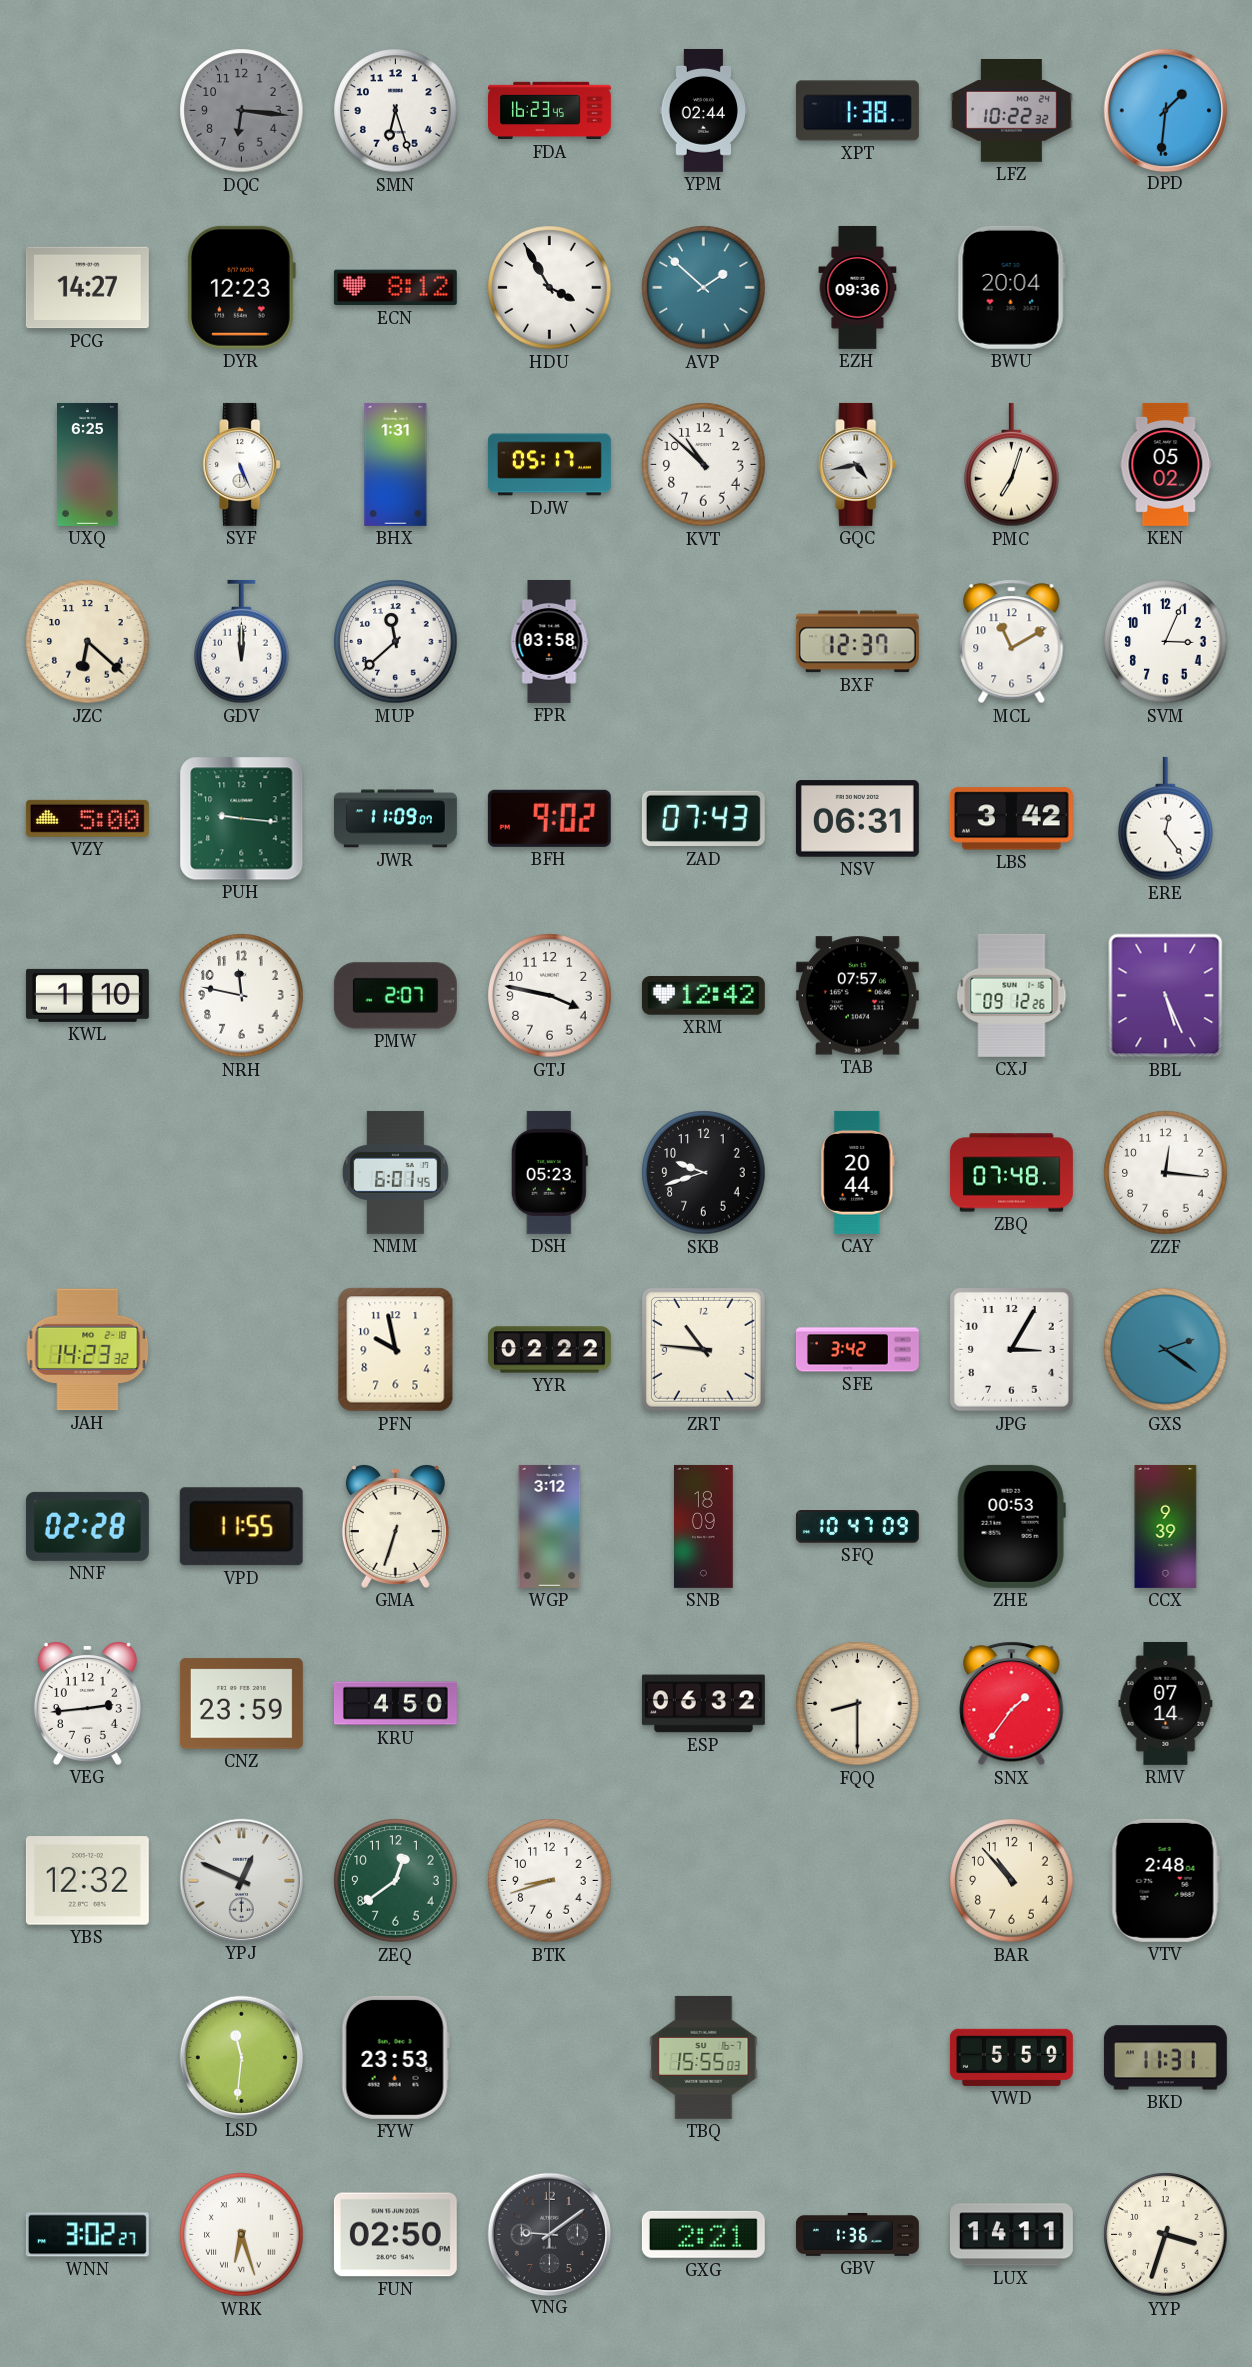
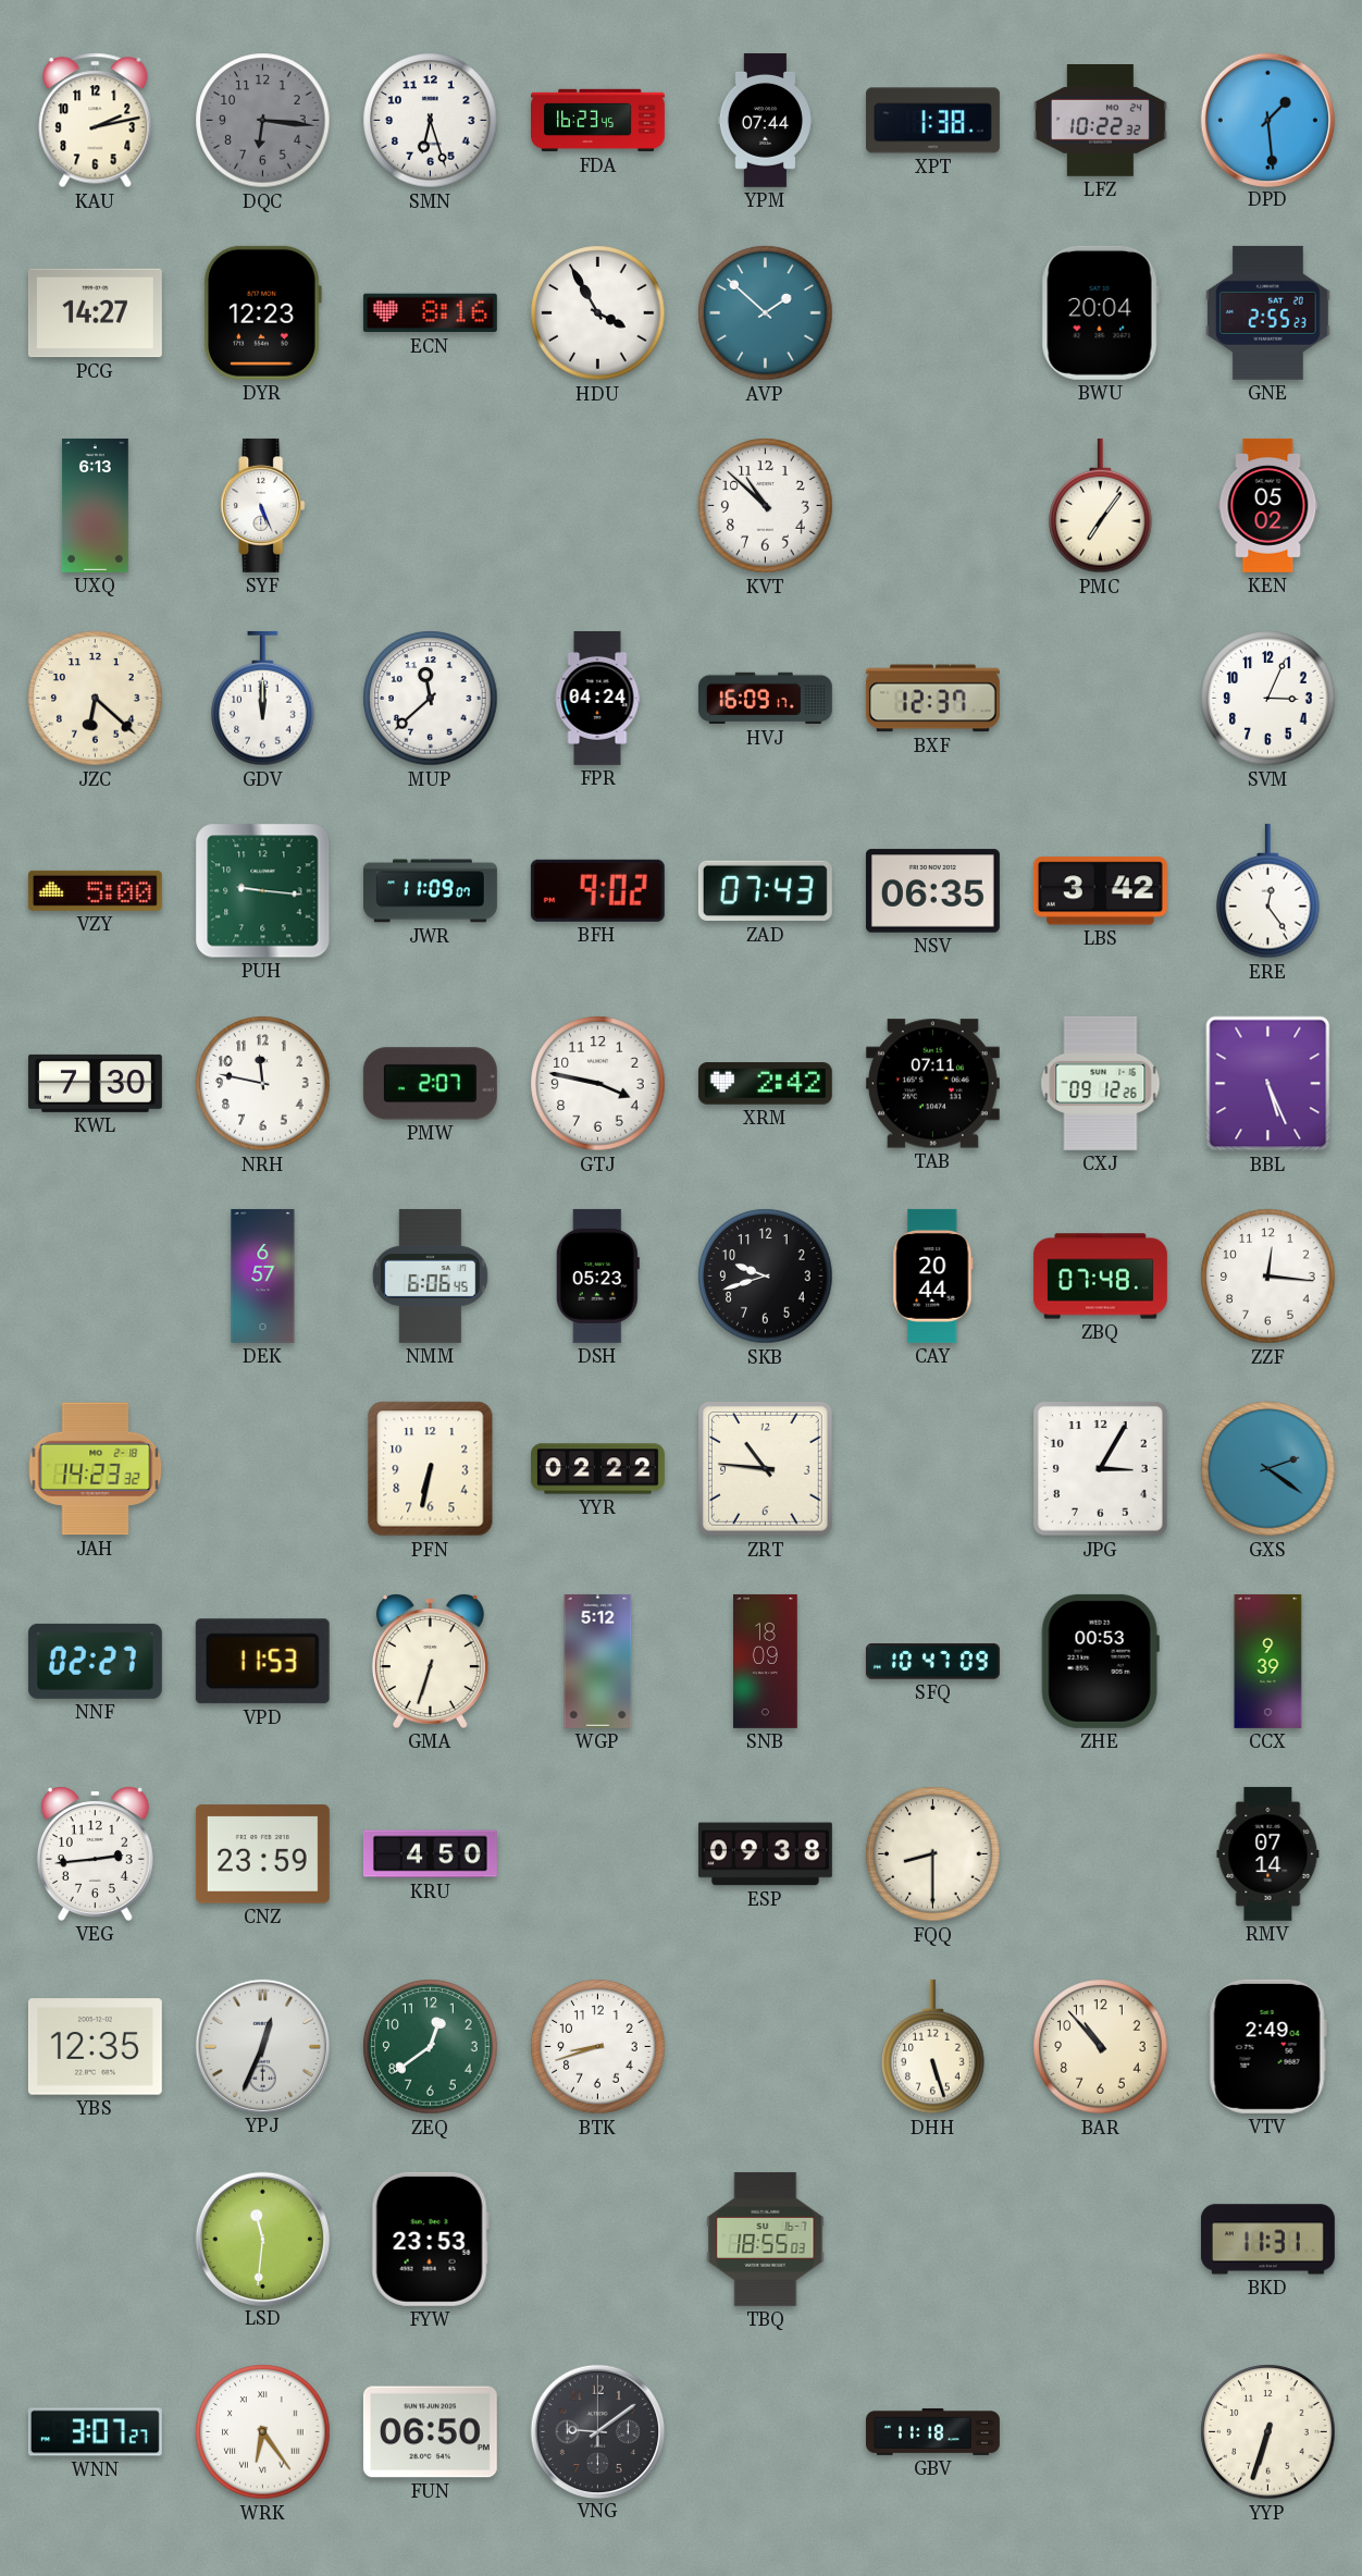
KAU: none -> 2:13 (96, 121)
YPM: 02:44 -> 07:44 (765, 120)
DPD: 1:31 -> 1:29 (1267, 120)
ECN: 8:12 -> 8:16 (430, 313)
EZH: 09:36 -> none (858, 287)
GNE: none -> 2:55 (1268, 312)
UXQ: 6:25 -> 6:13 (96, 505)
BHX: 1:31 -> none (396, 464)
DJW: 05:17 -> none (549, 465)
GQC: 4:43 -> none (858, 464)
PMC: 7:03 -> 7:06 (1101, 506)
FPR: 03:58 -> 04:24 (597, 698)
HVJ: none -> 16:09 (765, 699)
MCL: 11:10 -> none (1012, 642)
NSV: 06:31 -> 06:35 (932, 891)
KWL: 1:10 -> 7:30 (95, 1083)
XRM: 12:42 -> 2:42 (765, 1084)
TAB: 07:57 -> 07:11 (932, 1084)
DEK: none -> 6:57 (263, 1275)
NMM: 6:01 -> 6:06 (430, 1275)
PFN: 9:58 -> 6:32 (431, 1469)
SFE: 3:42 -> none (857, 1350)
NNF: 02:28 -> 02:27 (95, 1661)
VPD: 11:55 -> 11:53 (262, 1662)
WGP: 3:12 -> 5:12 (598, 1661)
ESP: 06:32 -> 09:38 (765, 1854)
SNX: 1:36 -> none (1012, 1704)
YBS: 12:32 -> 12:35 (95, 2047)
YPJ: 12:49 -> 12:34 (262, 2046)
DHH: none -> 5:27 (933, 2047)
VTV: 2:48 -> 2:49 (1267, 2046)
TBQ: 15:55 -> 18:55 (766, 2239)
VWD: 5:59 -> none (1011, 2057)
WNN: 3:02 -> 3:07 (95, 2432)
WRK: 6:27 -> 6:24 (263, 2432)
FUN: 02:50 -> 06:50 (430, 2432)
GXG: 2:21 -> none (703, 2234)
GBV: 1:36 -> 11:18 (932, 2431)
LUX: 14:11 -> none (1011, 2235)
YYP: 3:33 -> 6:33 (1268, 2432)
